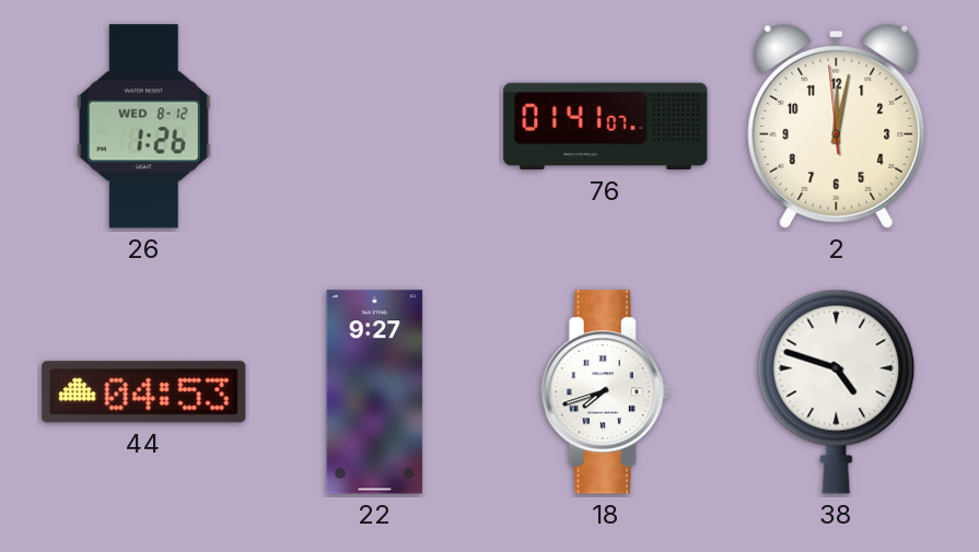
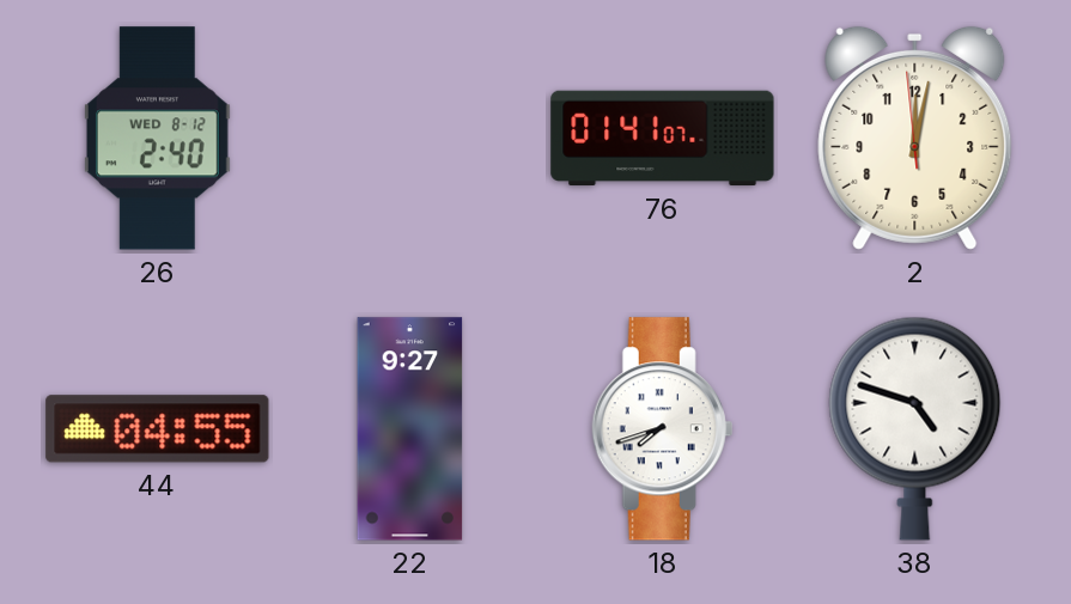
26: 1:26 -> 2:40 (157, 139)
44: 04:53 -> 04:55 (158, 429)
